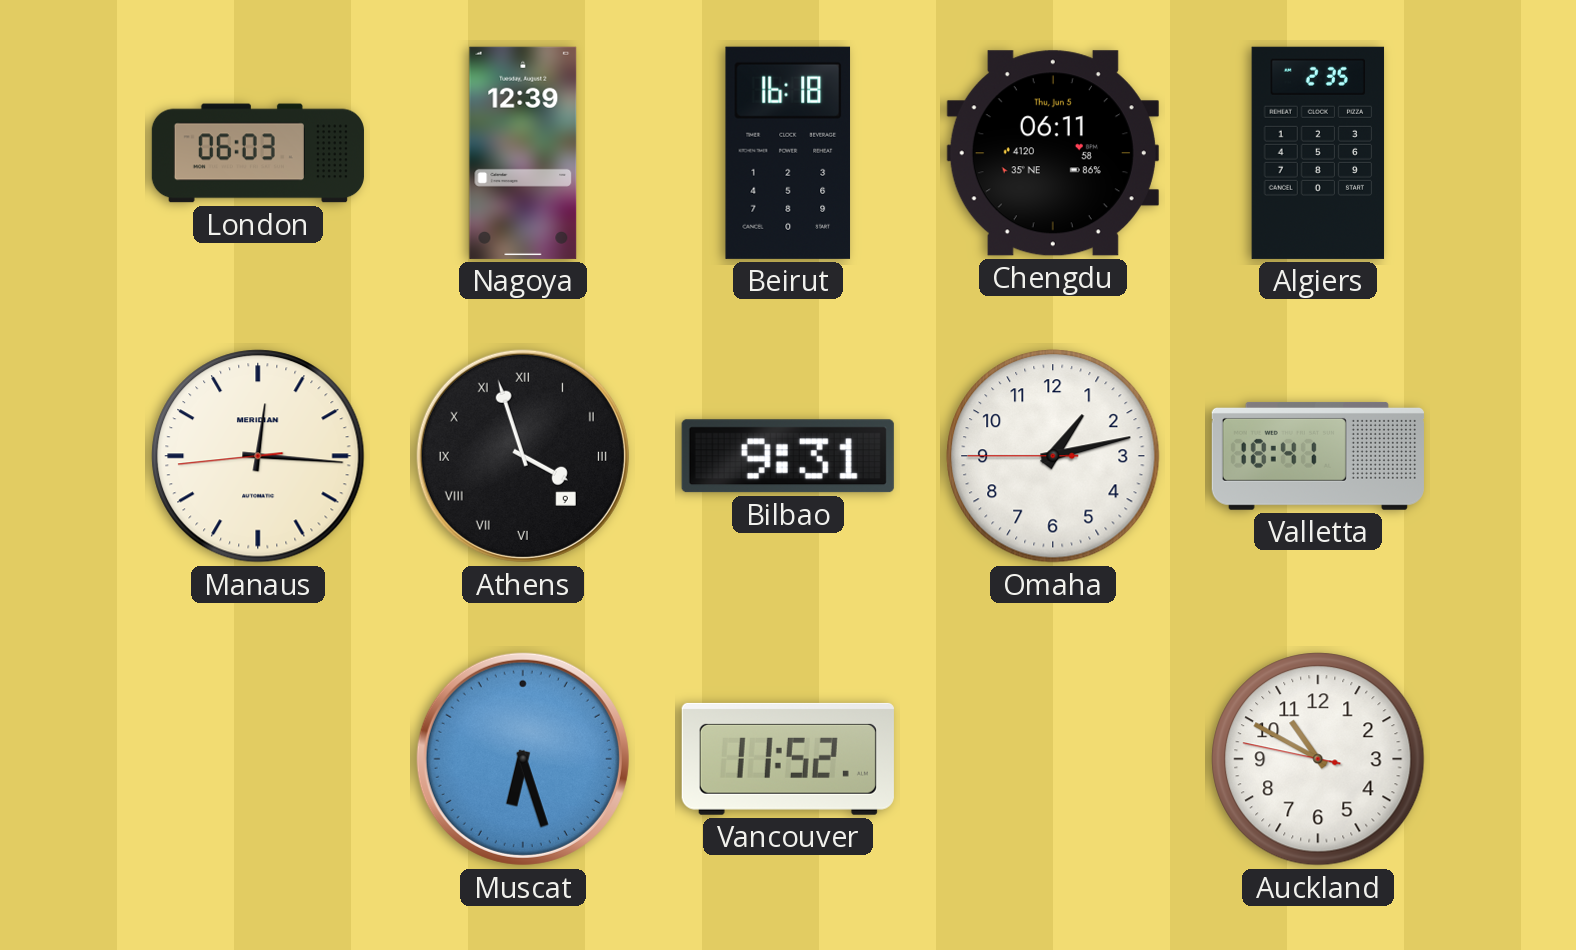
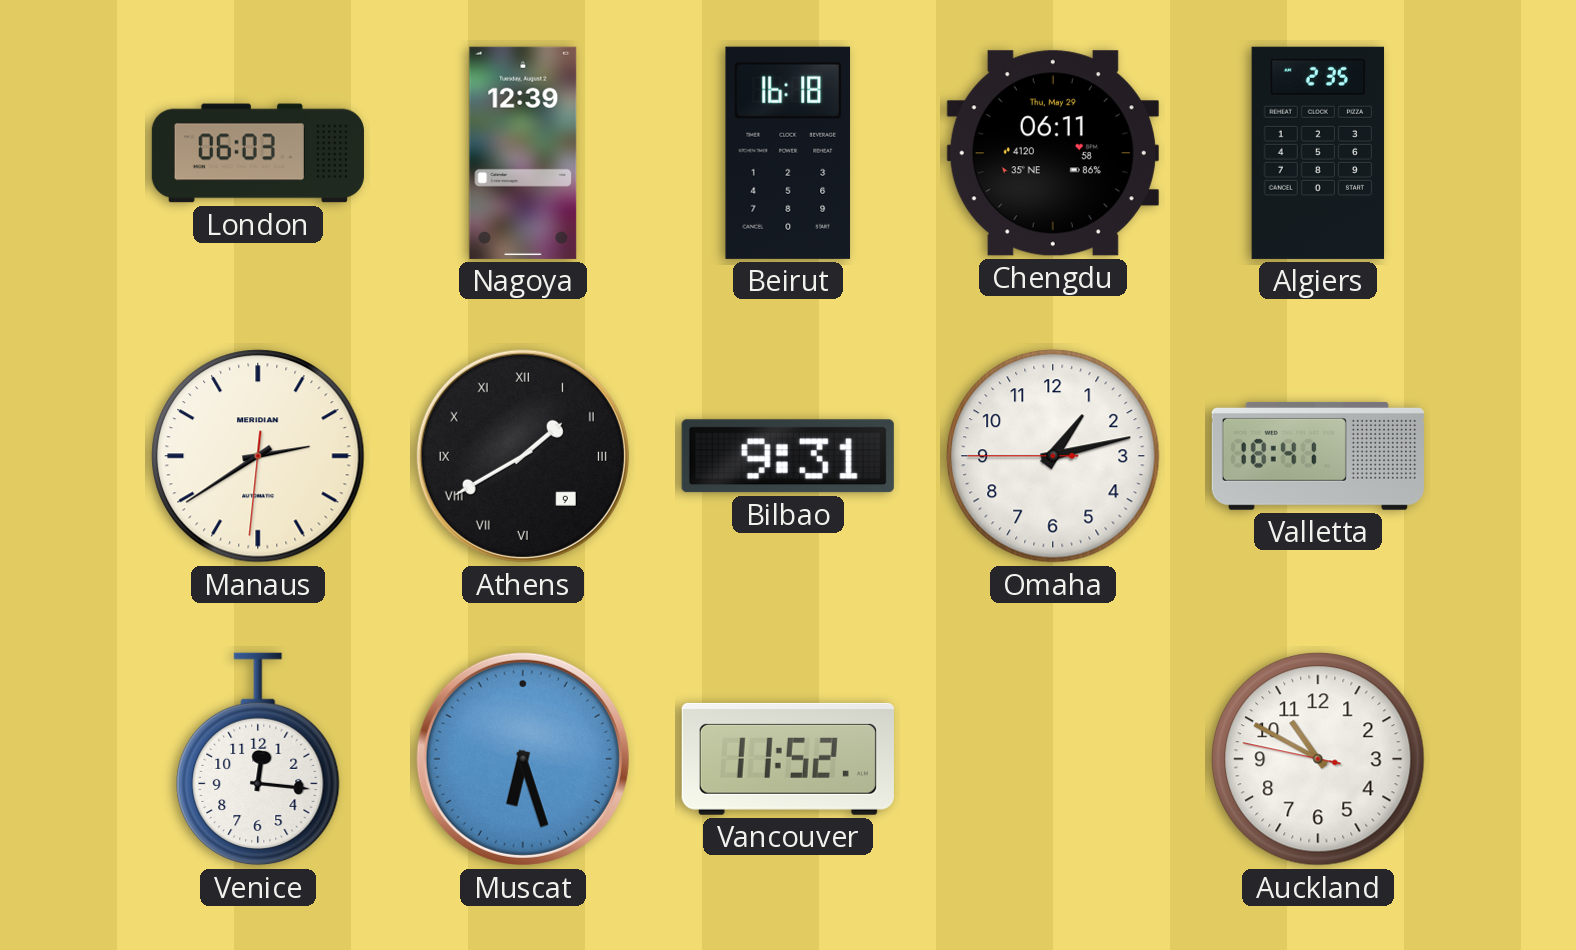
Chengdu date: Thu, Jun 5 -> Thu, May 29 (1053, 153)
Manaus: 12:15 -> 2:39 (258, 456)
Athens: 3:57 -> 1:40 (523, 456)
Venice: none -> 12:16 (258, 759)
